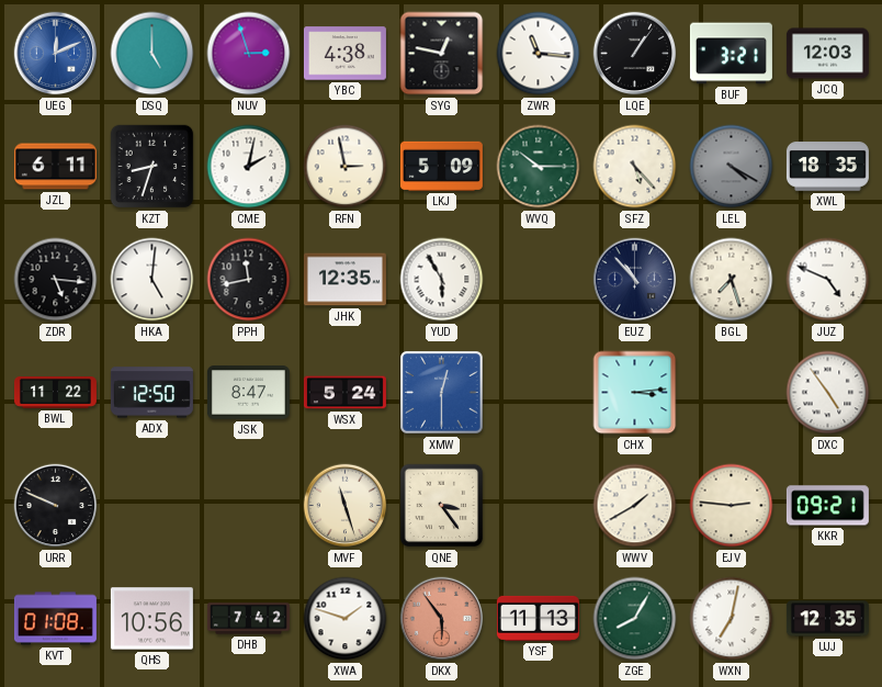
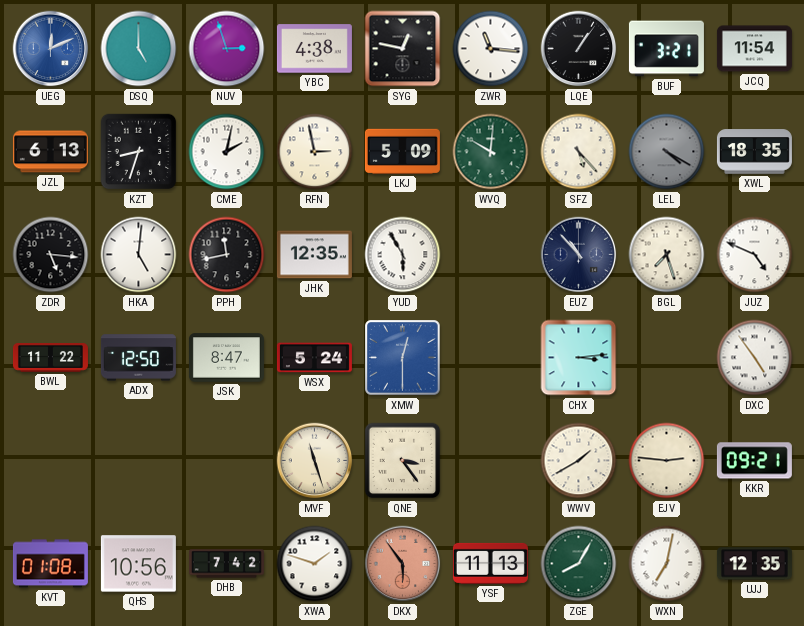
JCQ: 12:03 -> 11:54 (754, 49)
JZL: 6:11 -> 6:13 (50, 152)
WVQ: 10:15 -> 10:01 (491, 152)
URR: 9:49 -> none (56, 506)
